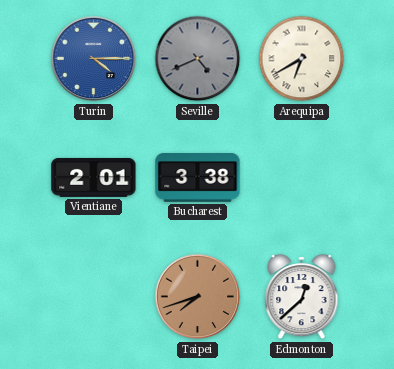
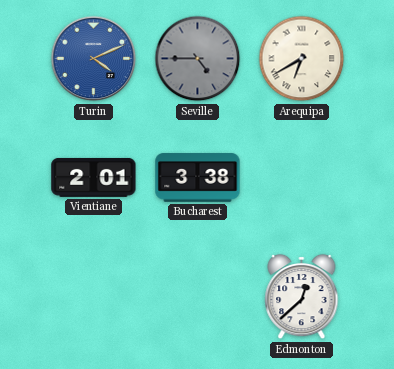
Turin: 4:15 -> 4:11 (94, 59)
Seville: 4:41 -> 4:45 (198, 59)
Taipei: 7:42 -> none (198, 297)
